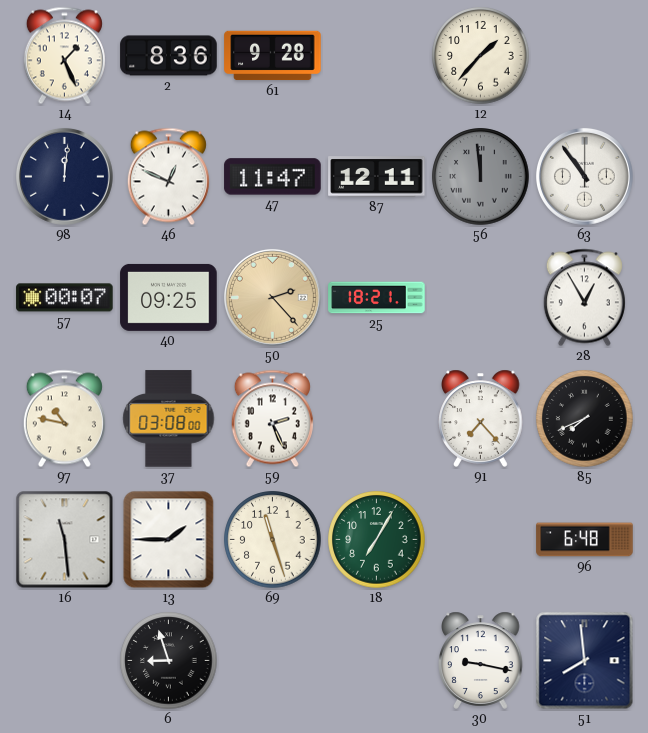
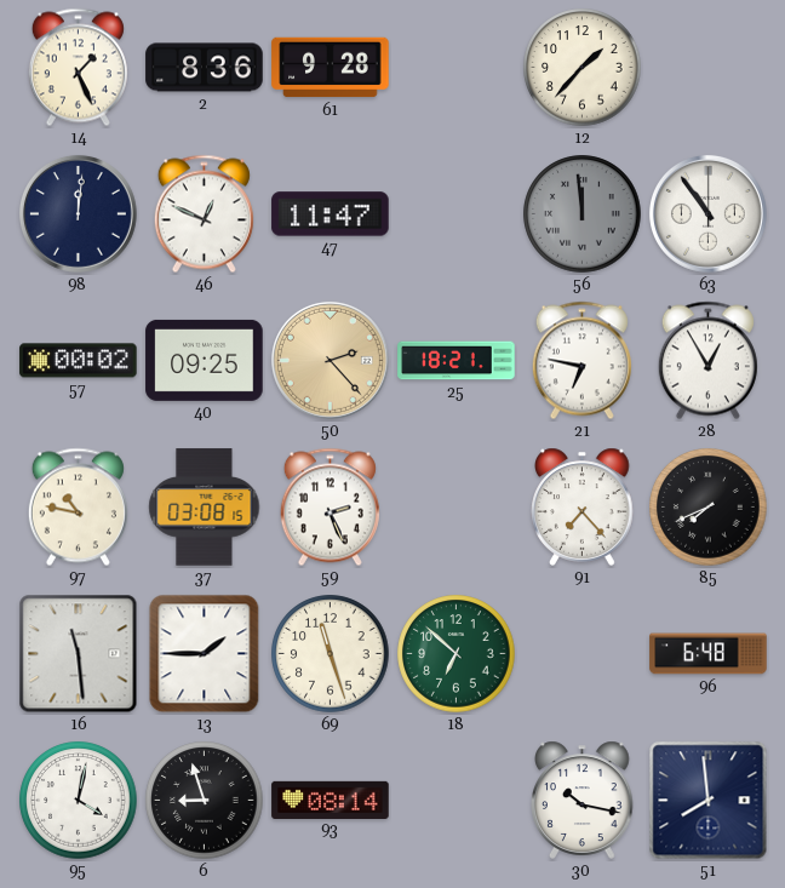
87: 12:11 -> none (377, 177)
57: 00:07 -> 00:02 (79, 361)
21: none -> 6:47 (581, 361)
37: 03:08:00 -> 03:08:15 (205, 508)
18: 7:05 -> 6:52 (457, 654)
95: none -> 4:02 (79, 801)
93: none -> 08:14 (331, 800)
30: 9:17 -> 10:17 (583, 800)
